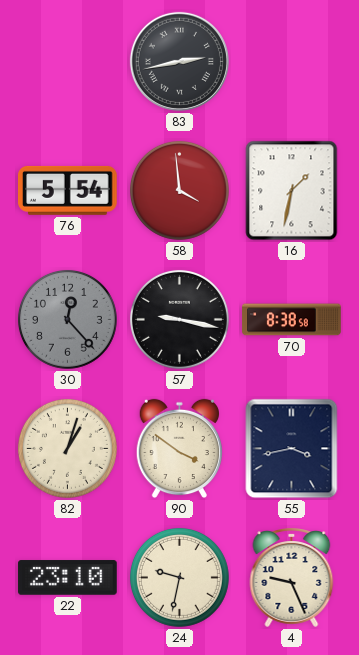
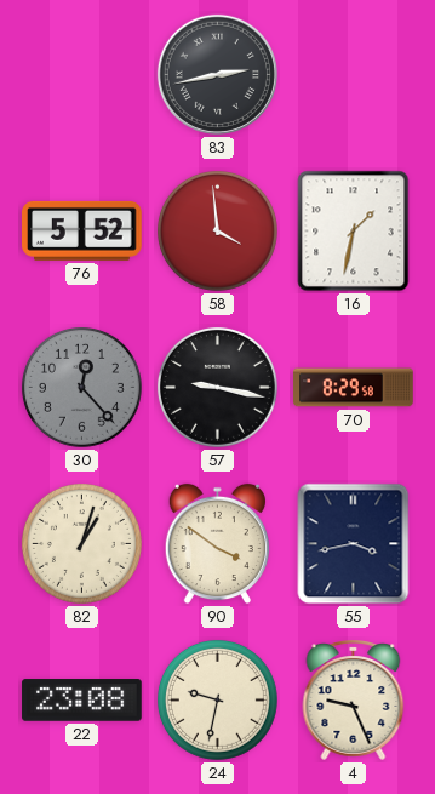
76: 5:54 -> 5:52 (82, 230)
70: 8:38 -> 8:29 (354, 388)
22: 23:10 -> 23:08 (82, 701)
